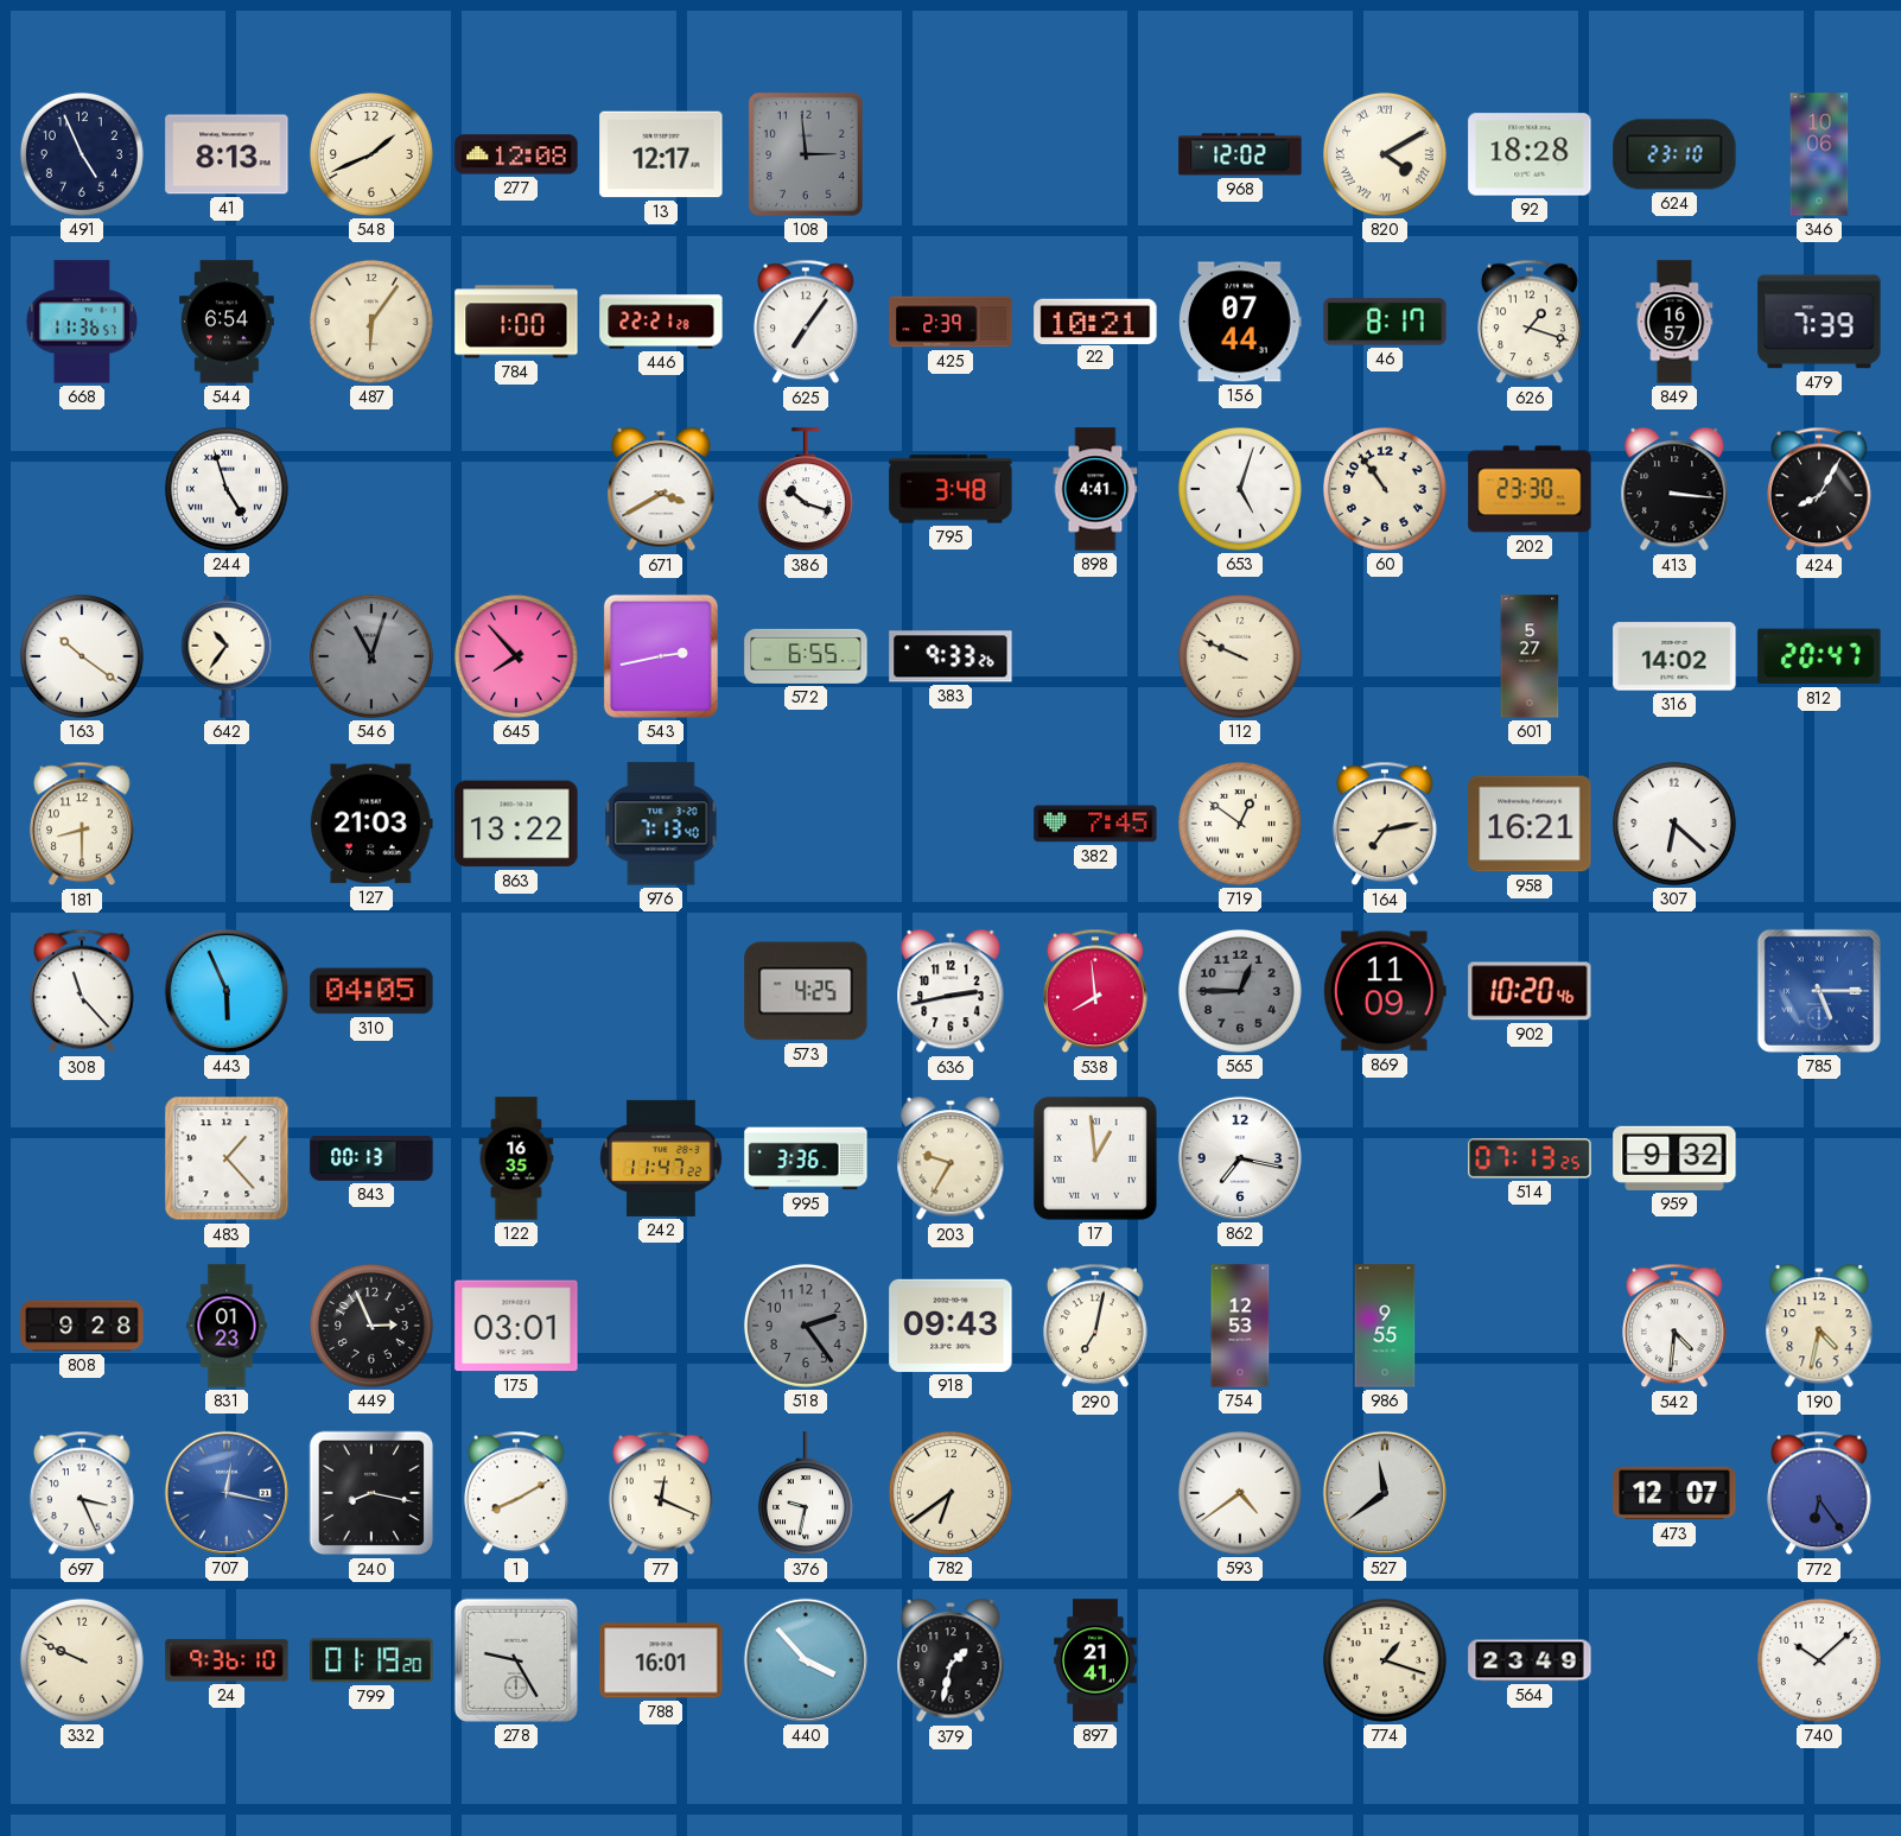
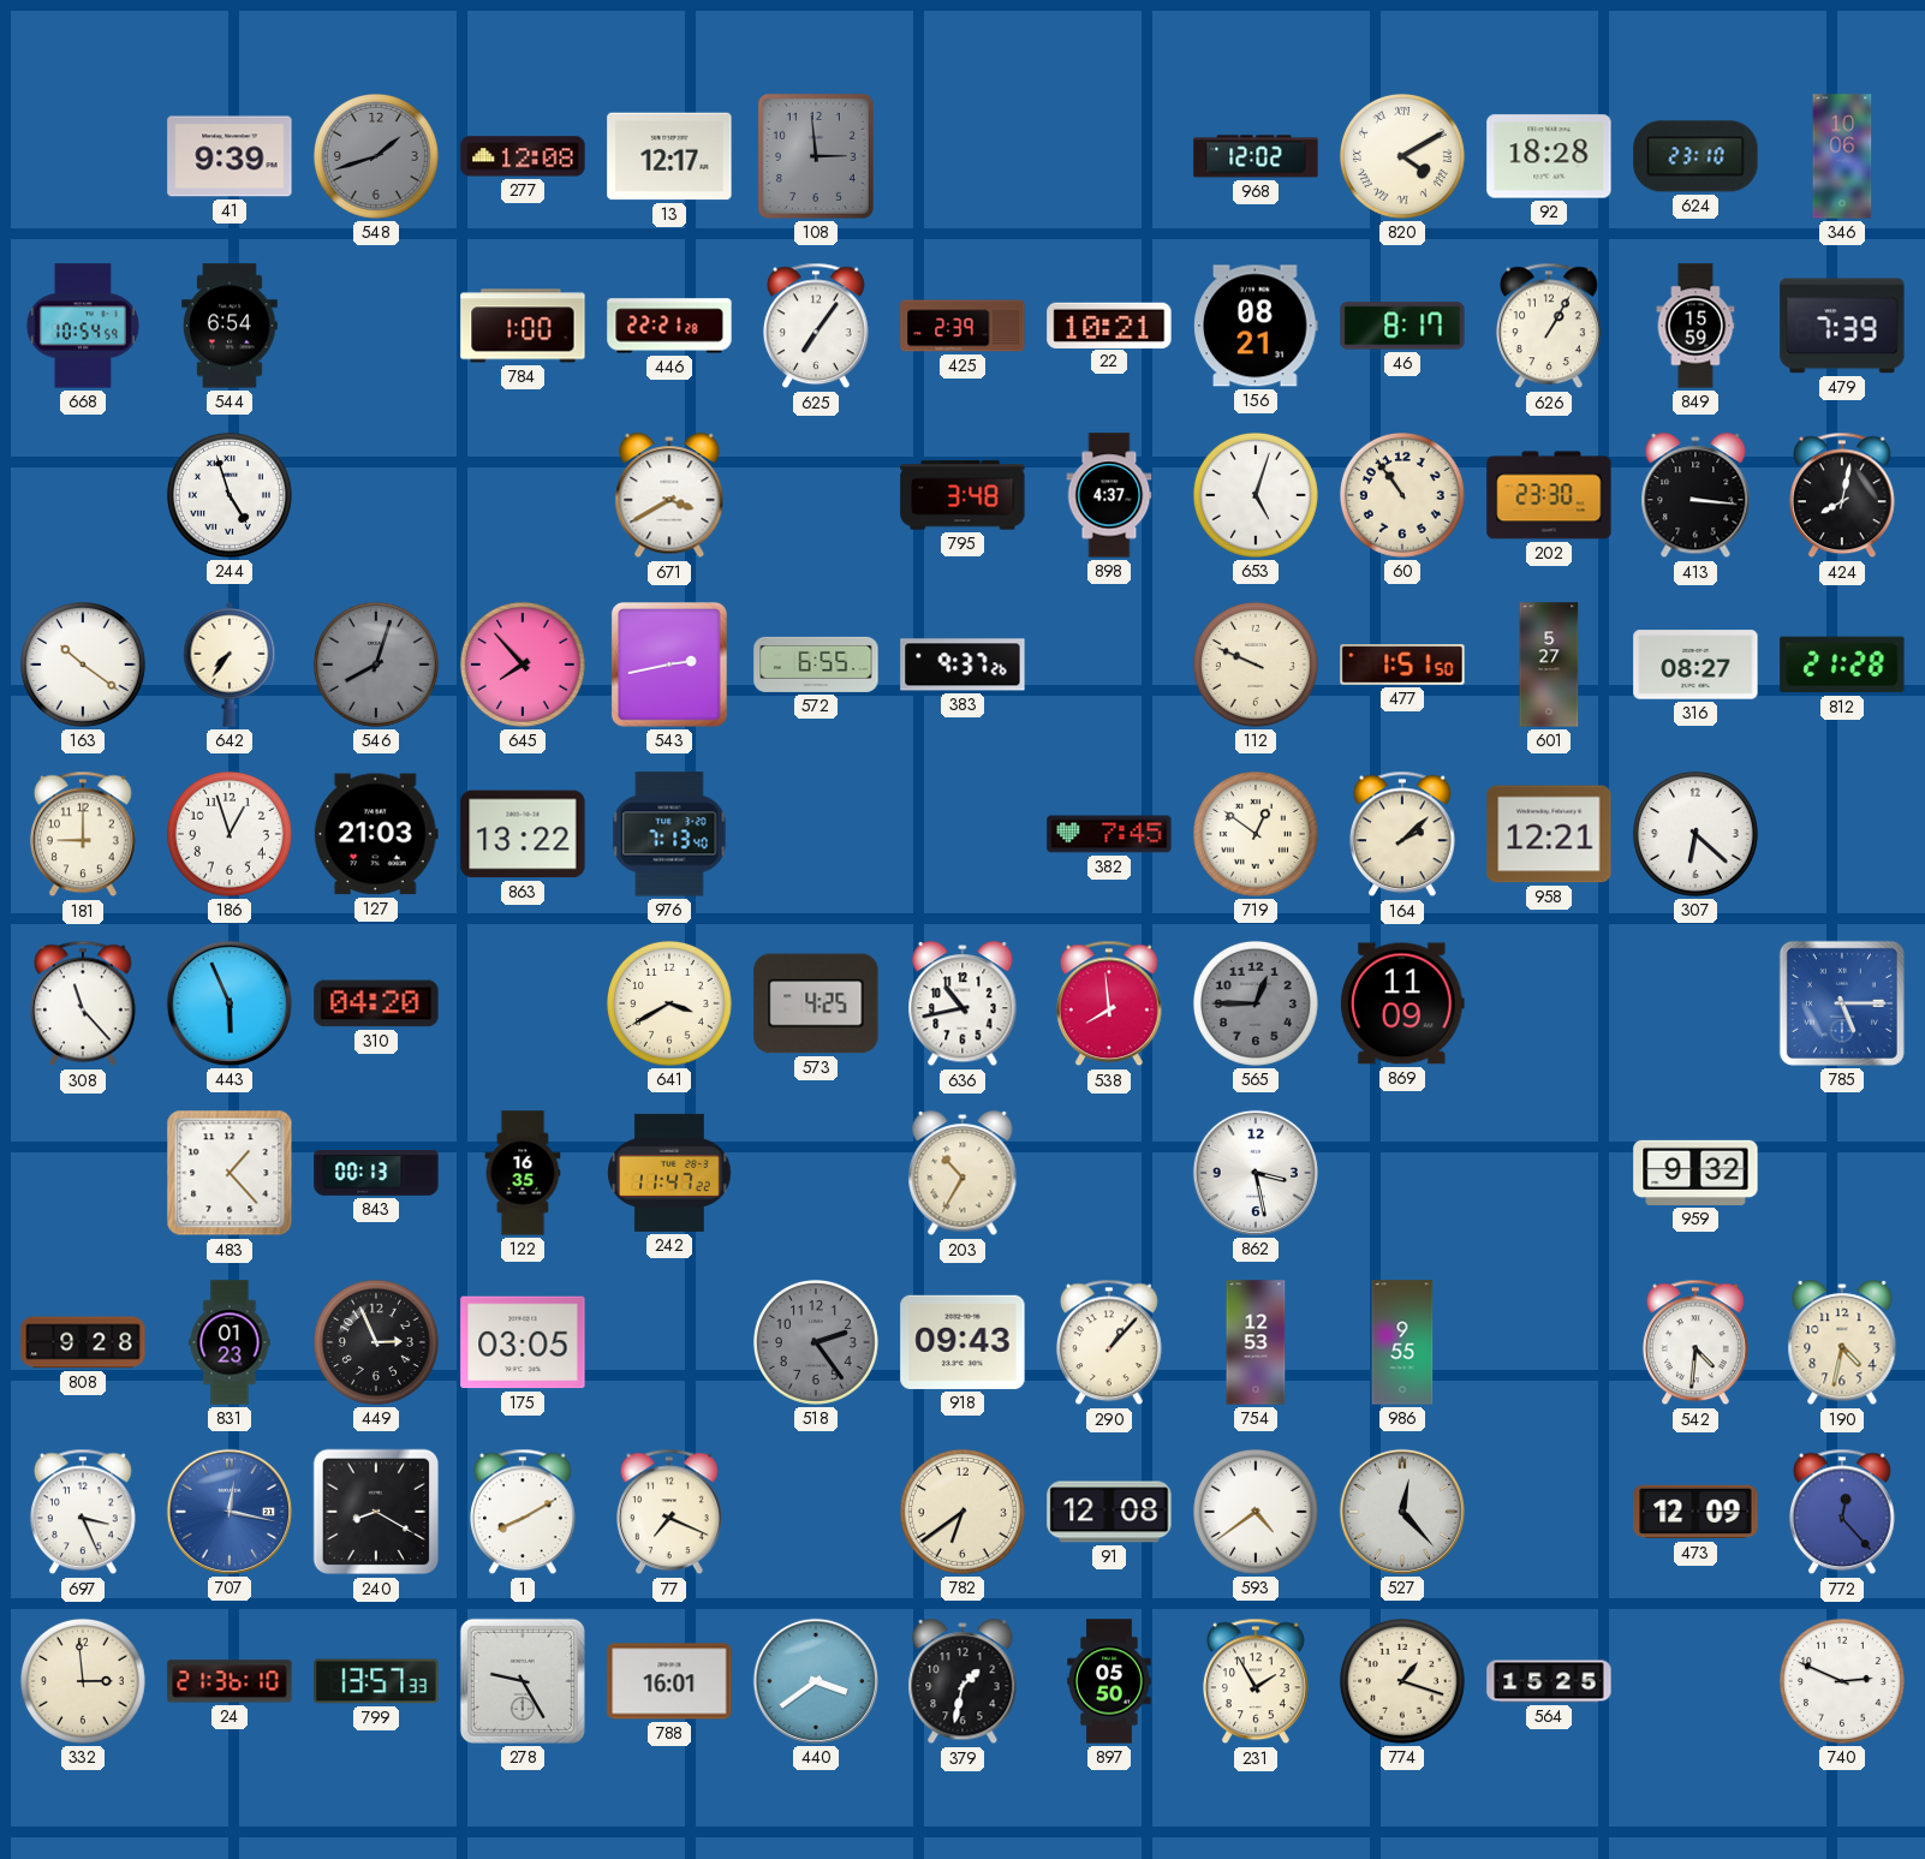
491: 4:56 -> none (82, 154)
41: 8:13 -> 9:39 (230, 156)
548: 1:41 -> 1:42 (376, 156)
548 dial: cream -> grey (376, 156)
668: 11:36 -> 10:54 (83, 326)
487: 6:06 -> none (371, 322)
156: 07:44 -> 08:21 (1256, 326)
626: 1:18 -> 1:05 (1549, 326)
849: 16:57 -> 15:59 (1695, 326)
386: 10:18 -> none (806, 490)
898: 4:41 -> 4:37 (1109, 495)
424: 8:05 -> 8:02 (1842, 495)
642: 10:36 -> 7:36 (230, 665)
546: 11:03 -> 8:03 (376, 665)
383: 9:33 -> 9:37 (962, 665)
477: none -> 1:51 (1402, 665)
316: 14:02 -> 08:27 (1695, 665)
812: 20:47 -> 21:28 (1842, 665)
181: 8:30 -> 9:00 (83, 834)
186: none -> 12:57 (230, 834)
164: 7:13 -> 2:08 (1402, 834)
958: 16:21 -> 12:21 (1549, 834)
310: 04:05 -> 04:20 (376, 1003)
641: none -> 3:40 (669, 1003)
636: 2:43 -> 10:43 (962, 1005)
902: 10:20 -> none (1530, 991)
995: 3:36 -> none (806, 1158)
203: 9:35 -> 10:35 (962, 1174)
17: 12:59 -> none (1095, 1158)
862: 7:17 -> 3:28 (1256, 1173)
514: 07:13 -> none (1530, 1158)
175: 03:01 -> 03:05 (523, 1342)
290: 7:02 -> 1:07 (1109, 1342)
240: 8:17 -> 8:20 (376, 1512)
77: 12:19 -> 7:19 (669, 1512)
376: 9:32 -> none (806, 1494)
91: none -> 12:08 (1109, 1512)
527: 11:39 -> 12:23 (1402, 1512)
473: 12:07 -> 12:09 (1695, 1512)
772: 6:24 -> 12:23 (1842, 1512)
332: 9:49 -> 2:59 (83, 1681)
24: 9:36 -> 21:36 (230, 1681)
799: 01:19 -> 13:57 (376, 1681)
440: 3:53 -> 3:39 (816, 1681)
897: 21:41 -> 05:50 (1109, 1681)
231: none -> 1:55 (1256, 1681)
564: 23:49 -> 15:25 (1549, 1681)
740: 10:08 -> 2:49 (1842, 1681)
